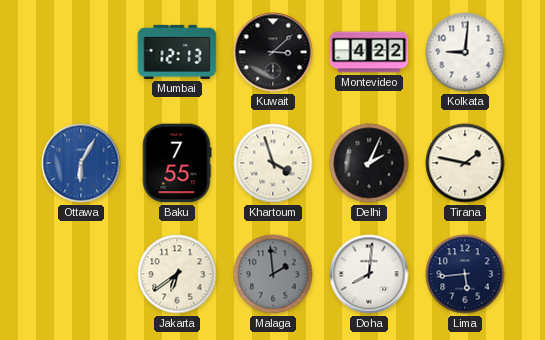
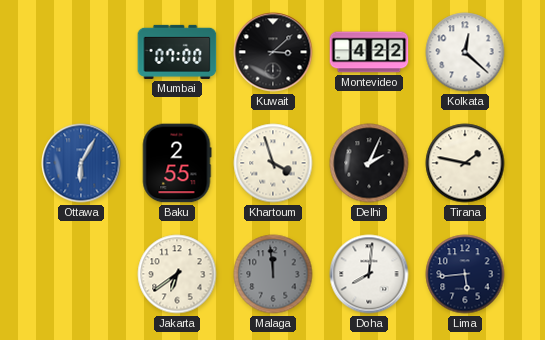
Mumbai: 12:13 -> 07:00 (177, 52)
Kolkata: 9:01 -> 12:22 (465, 52)
Baku: 7:55 -> 2:55 (177, 163)
Malaga: 1:59 -> 11:59 (273, 274)
